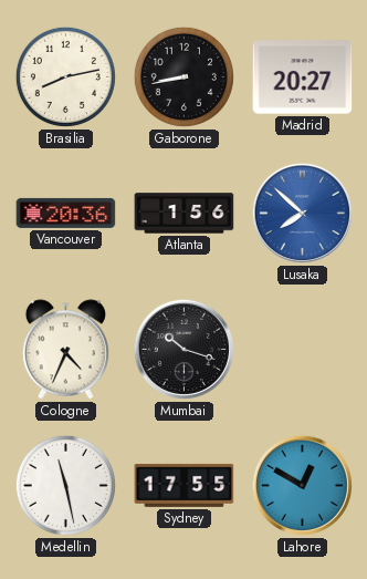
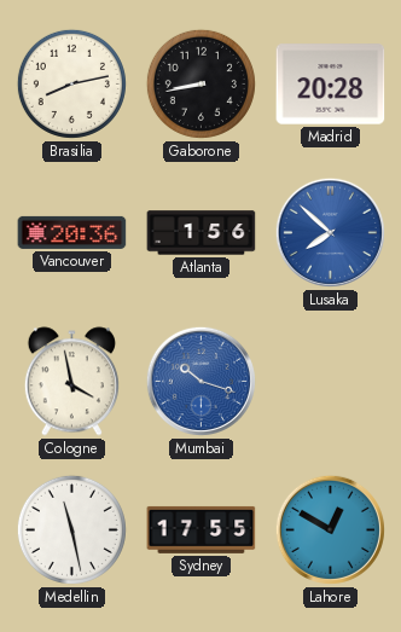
Madrid: 20:27 -> 20:28 (331, 85)
Cologne: 4:34 -> 3:58 (71, 382)
Mumbai dial: black -> blue (200, 381)
